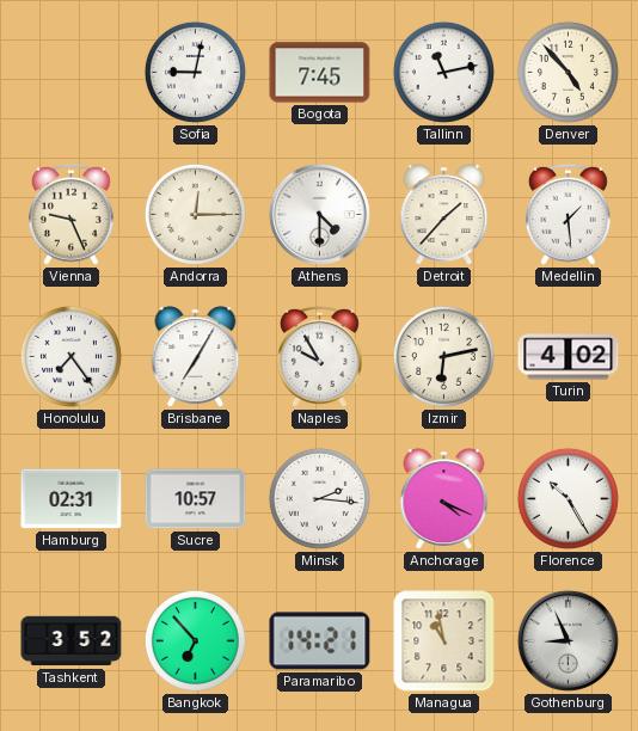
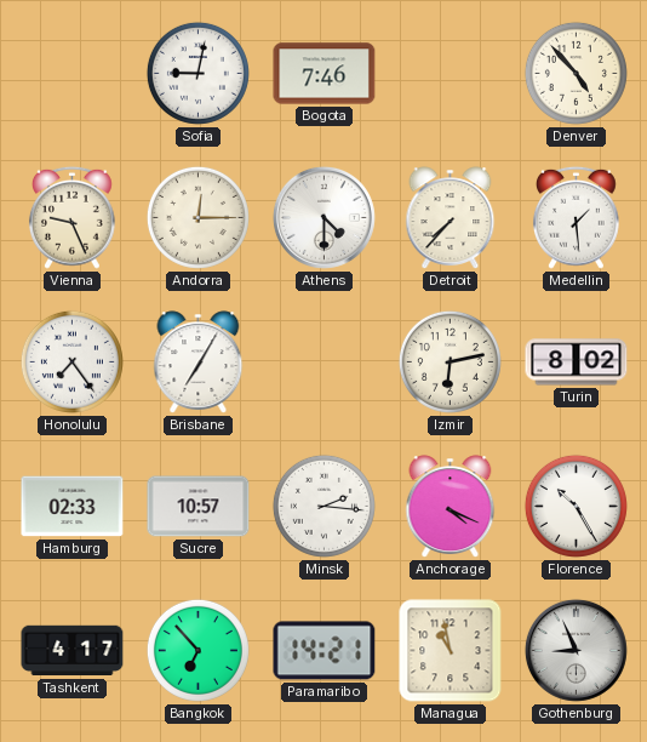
Bogota: 7:45 -> 7:46 (325, 74)
Tallinn: 11:13 -> none (443, 72)
Detroit: 1:37 -> 7:37 (451, 218)
Naples: 9:55 -> none (320, 356)
Turin: 4:02 -> 8:02 (577, 363)
Hamburg: 02:31 -> 02:33 (73, 507)
Tashkent: 3:52 -> 4:17 (73, 651)
